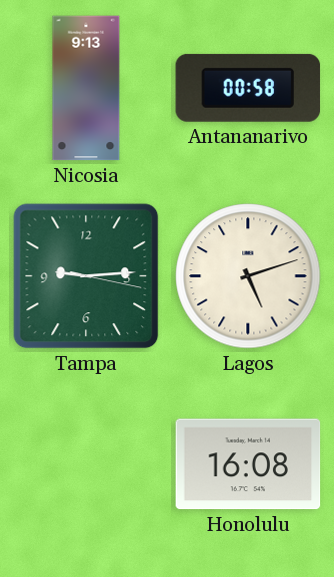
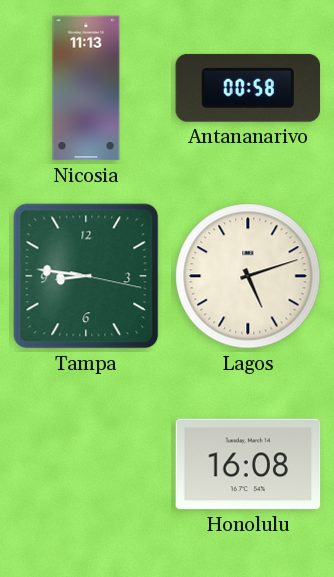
Nicosia: 9:13 -> 11:13 (86, 88)
Tampa: 9:14 -> 8:46 (86, 276)
